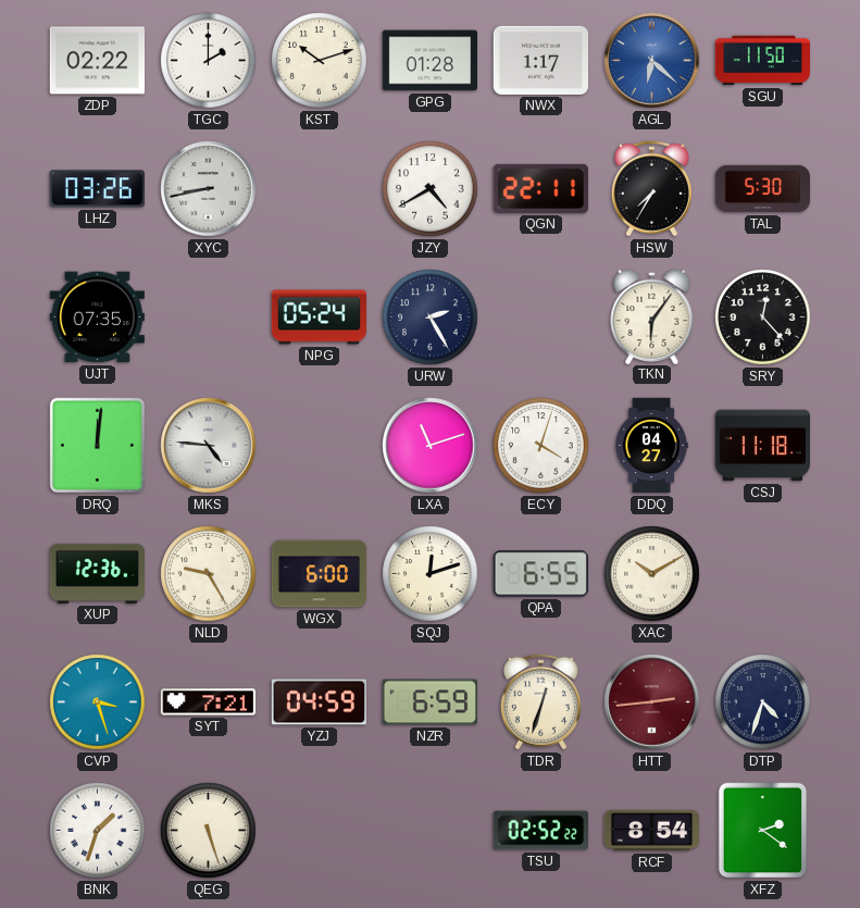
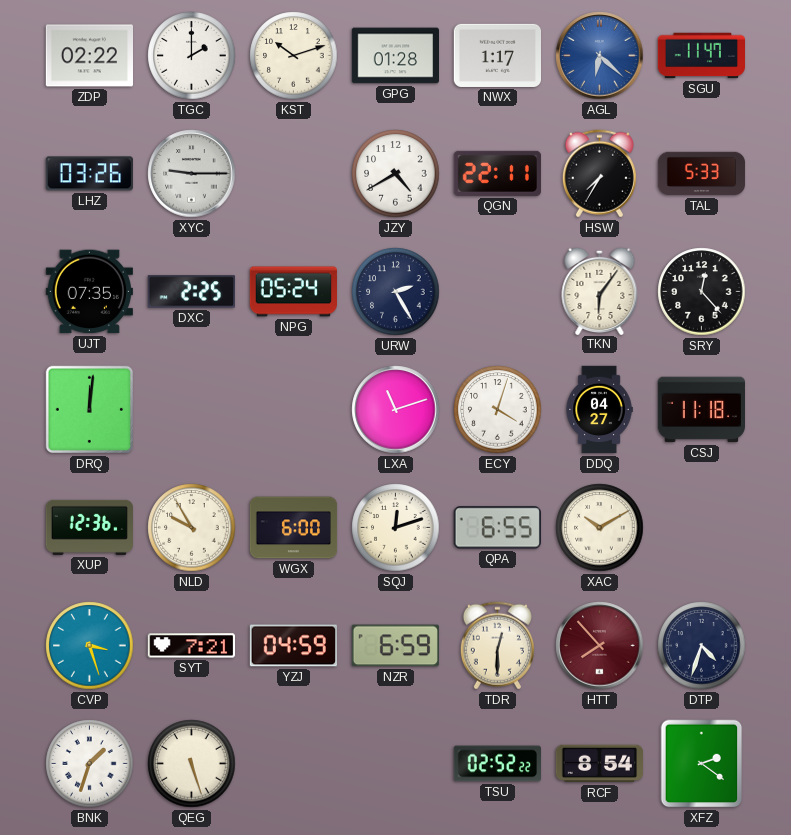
SGU: 11:50 -> 11:47 (701, 56)
XYC: 8:43 -> 9:15 (192, 174)
TAL: 5:30 -> 5:33 (702, 174)
DXC: none -> 2:25 (191, 292)
MKS: 4:46 -> none (209, 446)
NLD: 9:25 -> 9:55 (192, 528)
TDR: 12:33 -> 12:30 (497, 646)
HTT: 2:44 -> 7:53 (600, 646)
